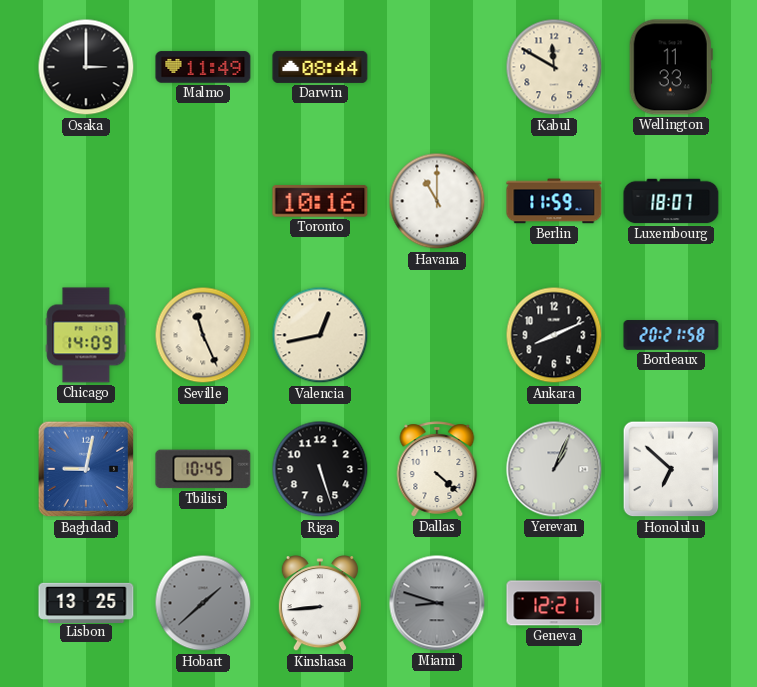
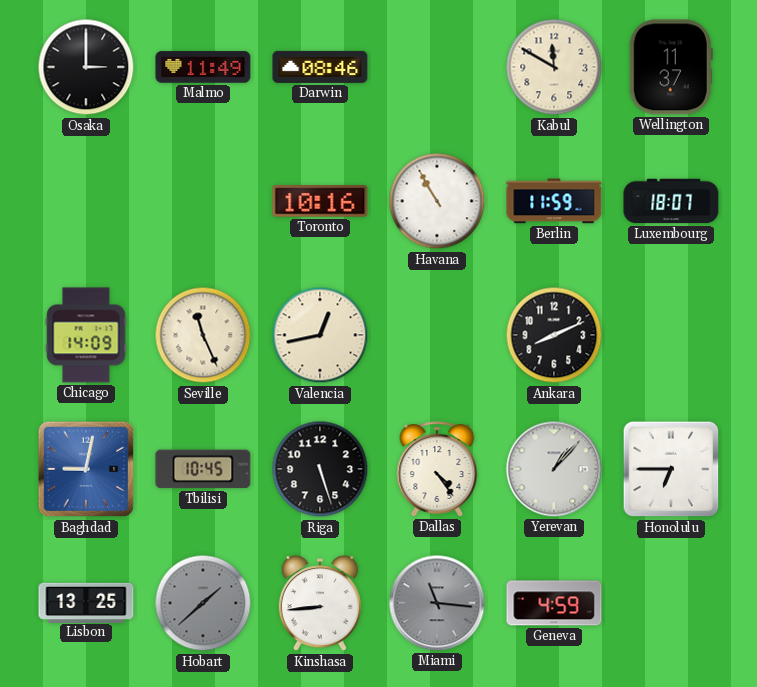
Darwin: 08:44 -> 08:46 (320, 67)
Wellington: 11:33 -> 11:37 (671, 67)
Havana: 11:00 -> 10:55 (437, 201)
Bordeaux: 20:21 -> none (671, 335)
Dallas: 4:22 -> 4:24 (437, 469)
Yerevan: 1:04 -> 1:07 (554, 469)
Honolulu: 6:52 -> 6:45 (671, 469)
Miami: 8:48 -> 11:16 (437, 603)
Geneva: 12:21 -> 4:59 (554, 603)
